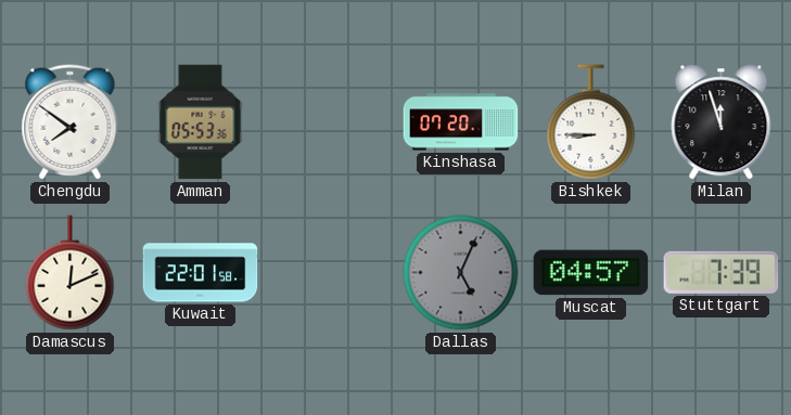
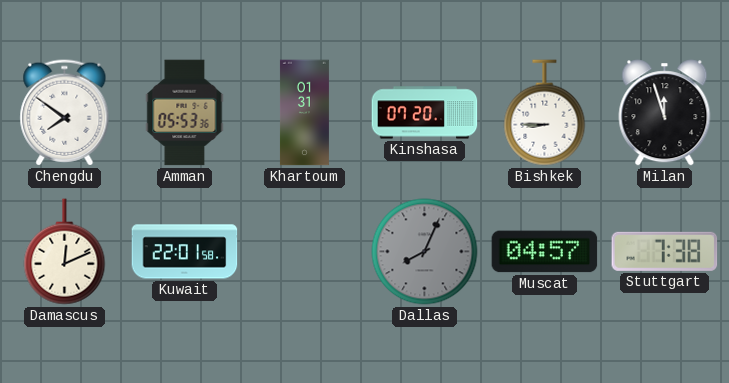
Khartoum: none -> 01:31 (304, 113)
Dallas: 5:04 -> 8:04 (425, 252)
Stuttgart: 7:39 -> 7:38 (665, 251)
